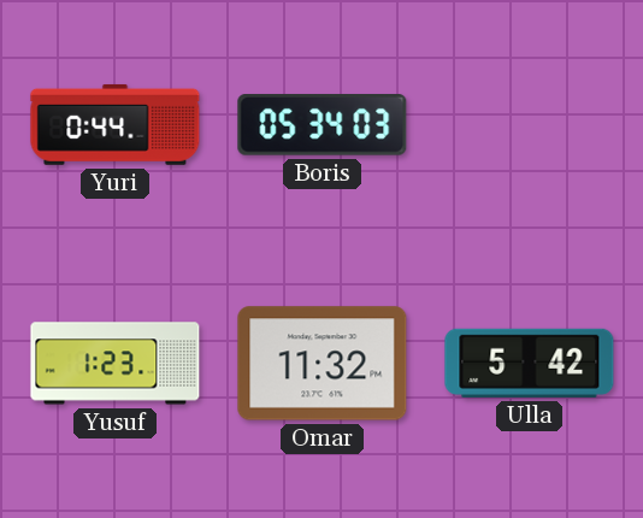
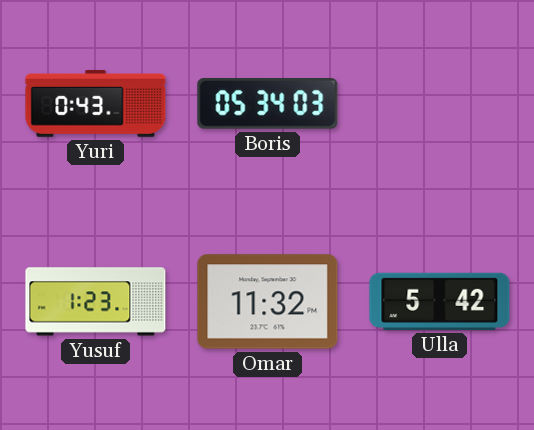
Yuri: 0:44 -> 0:43 (96, 103)
